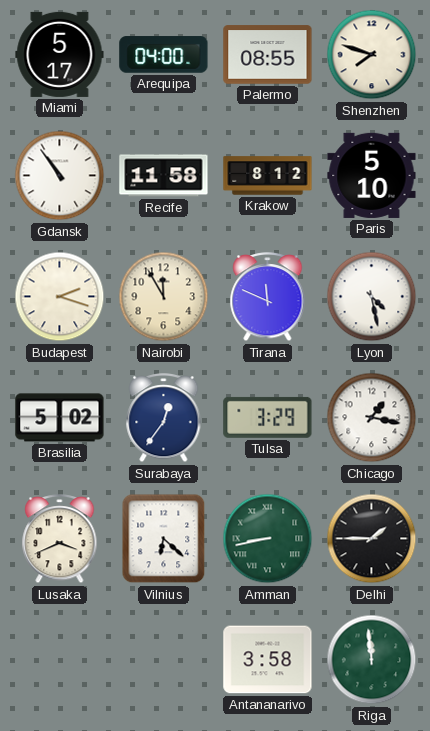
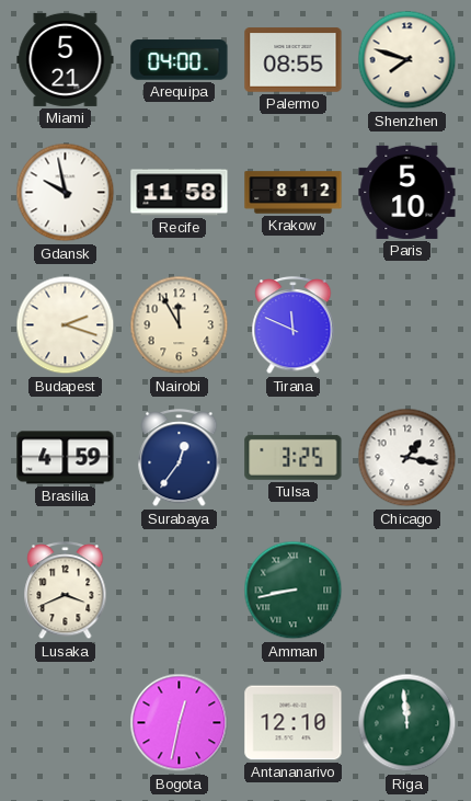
Miami: 5:17 -> 5:21 (66, 59)
Gdansk: 10:54 -> 9:58 (66, 193)
Lyon: 4:28 -> none (372, 297)
Brasilia: 5:02 -> 4:59 (66, 458)
Tulsa: 3:29 -> 3:25 (294, 457)
Vilnius: 6:22 -> none (164, 539)
Delhi: 1:45 -> none (372, 539)
Bogota: none -> 12:32 (180, 723)
Antananarivo: 3:58 -> 12:10 (294, 723)
